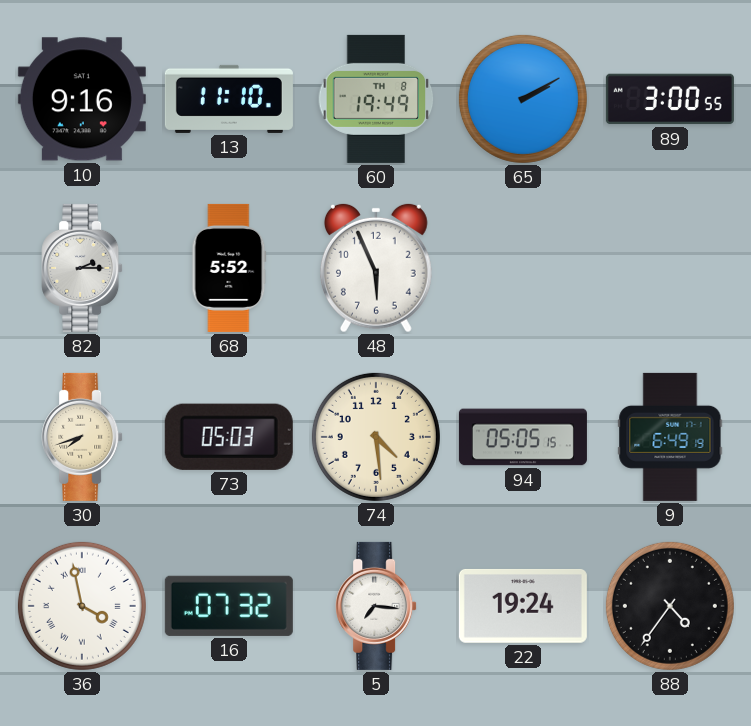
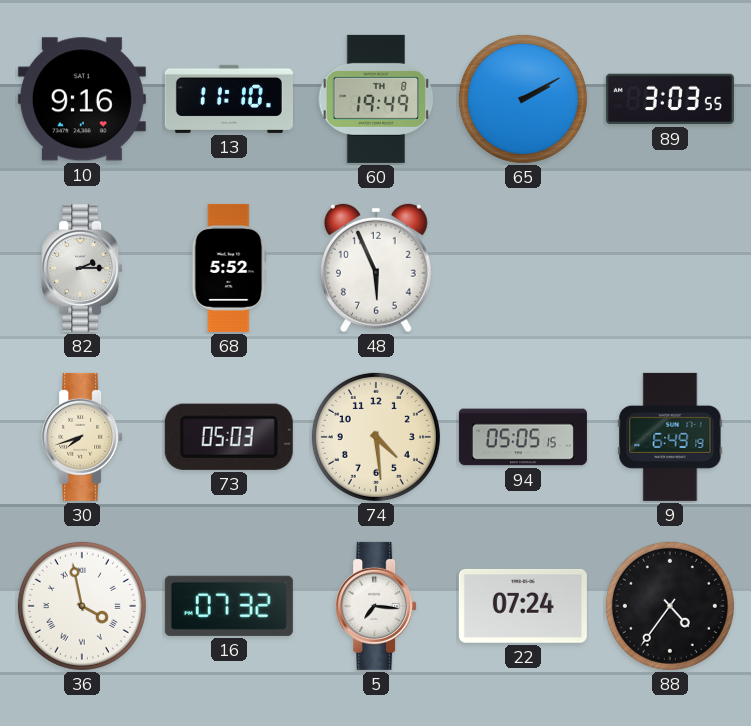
89: 3:00 -> 3:03 (670, 99)
22: 19:24 -> 07:24 (523, 606)
